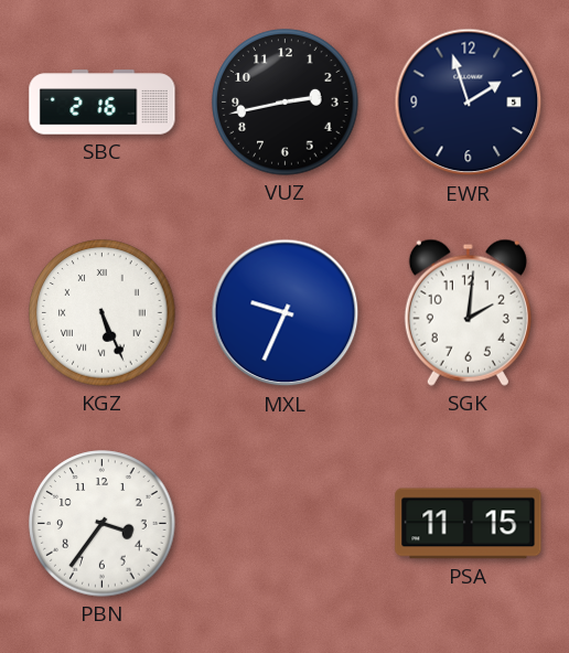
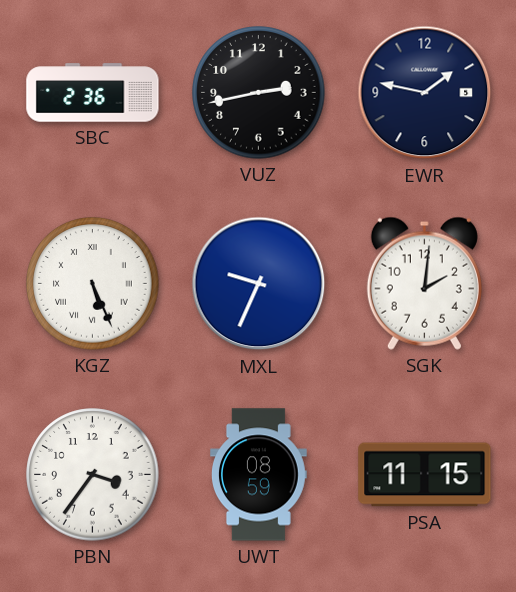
SBC: 2:16 -> 2:36 (93, 93)
EWR: 1:57 -> 1:47 (425, 93)
UWT: none -> 08:59 (259, 475)
